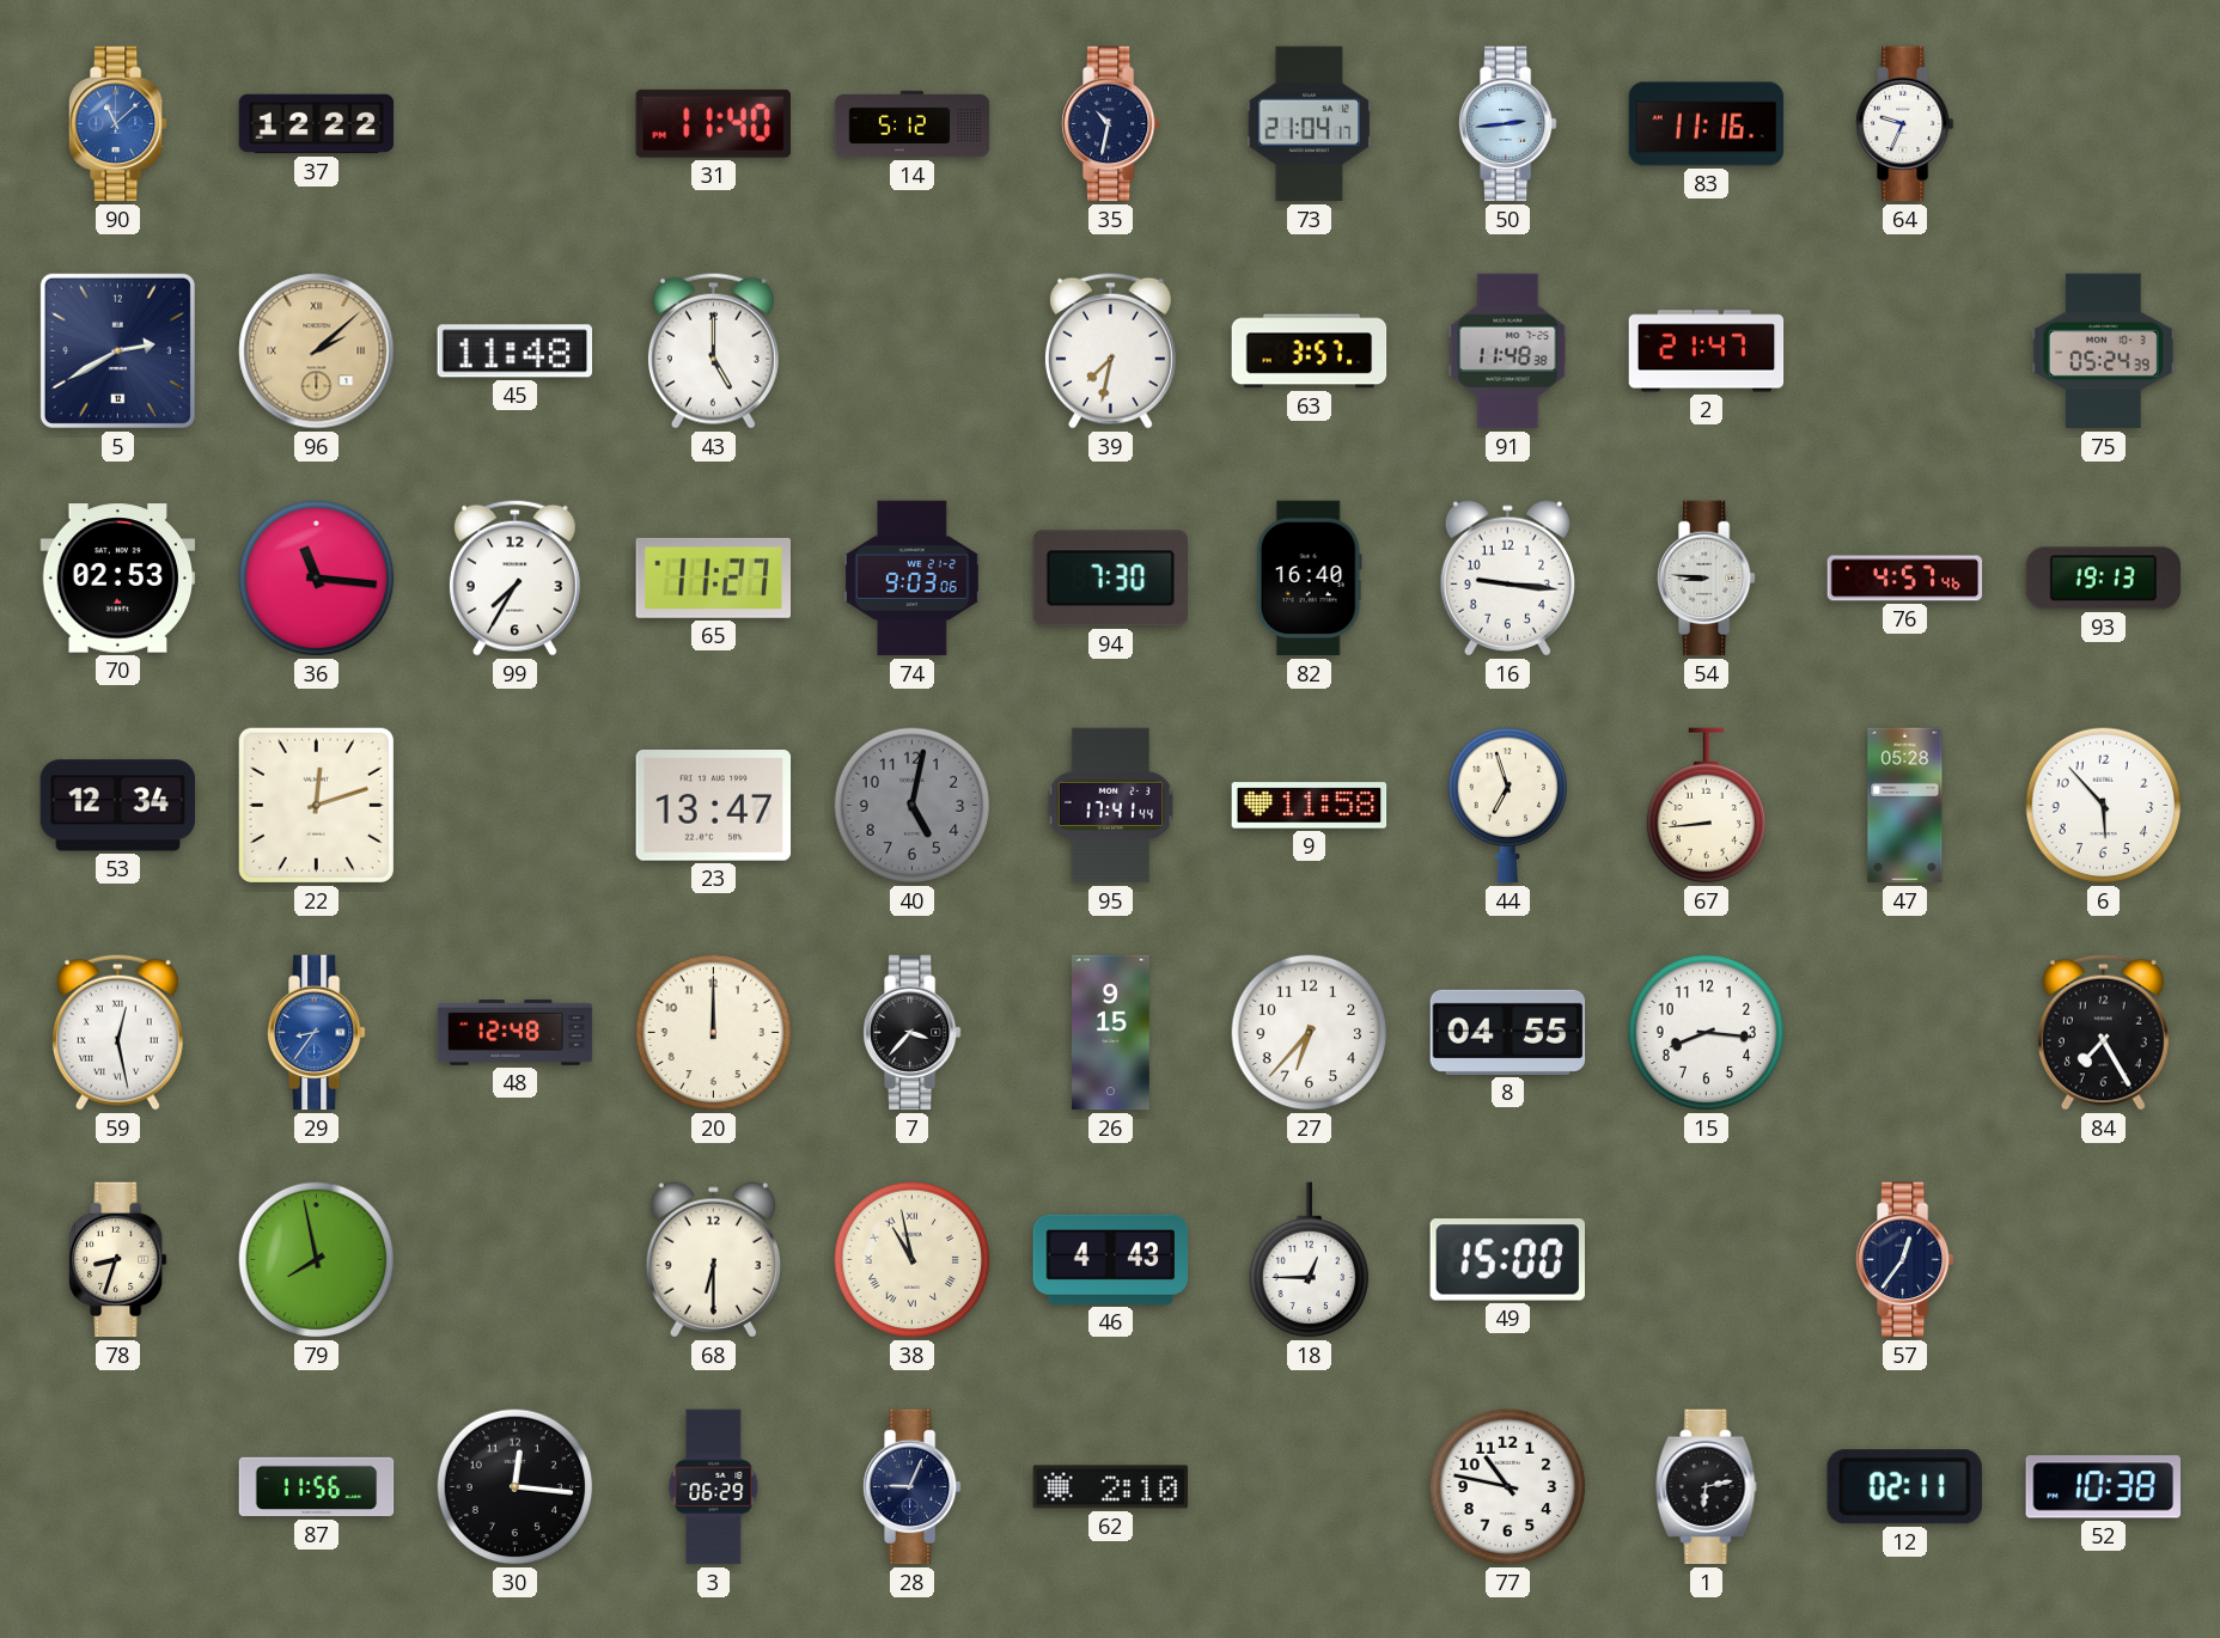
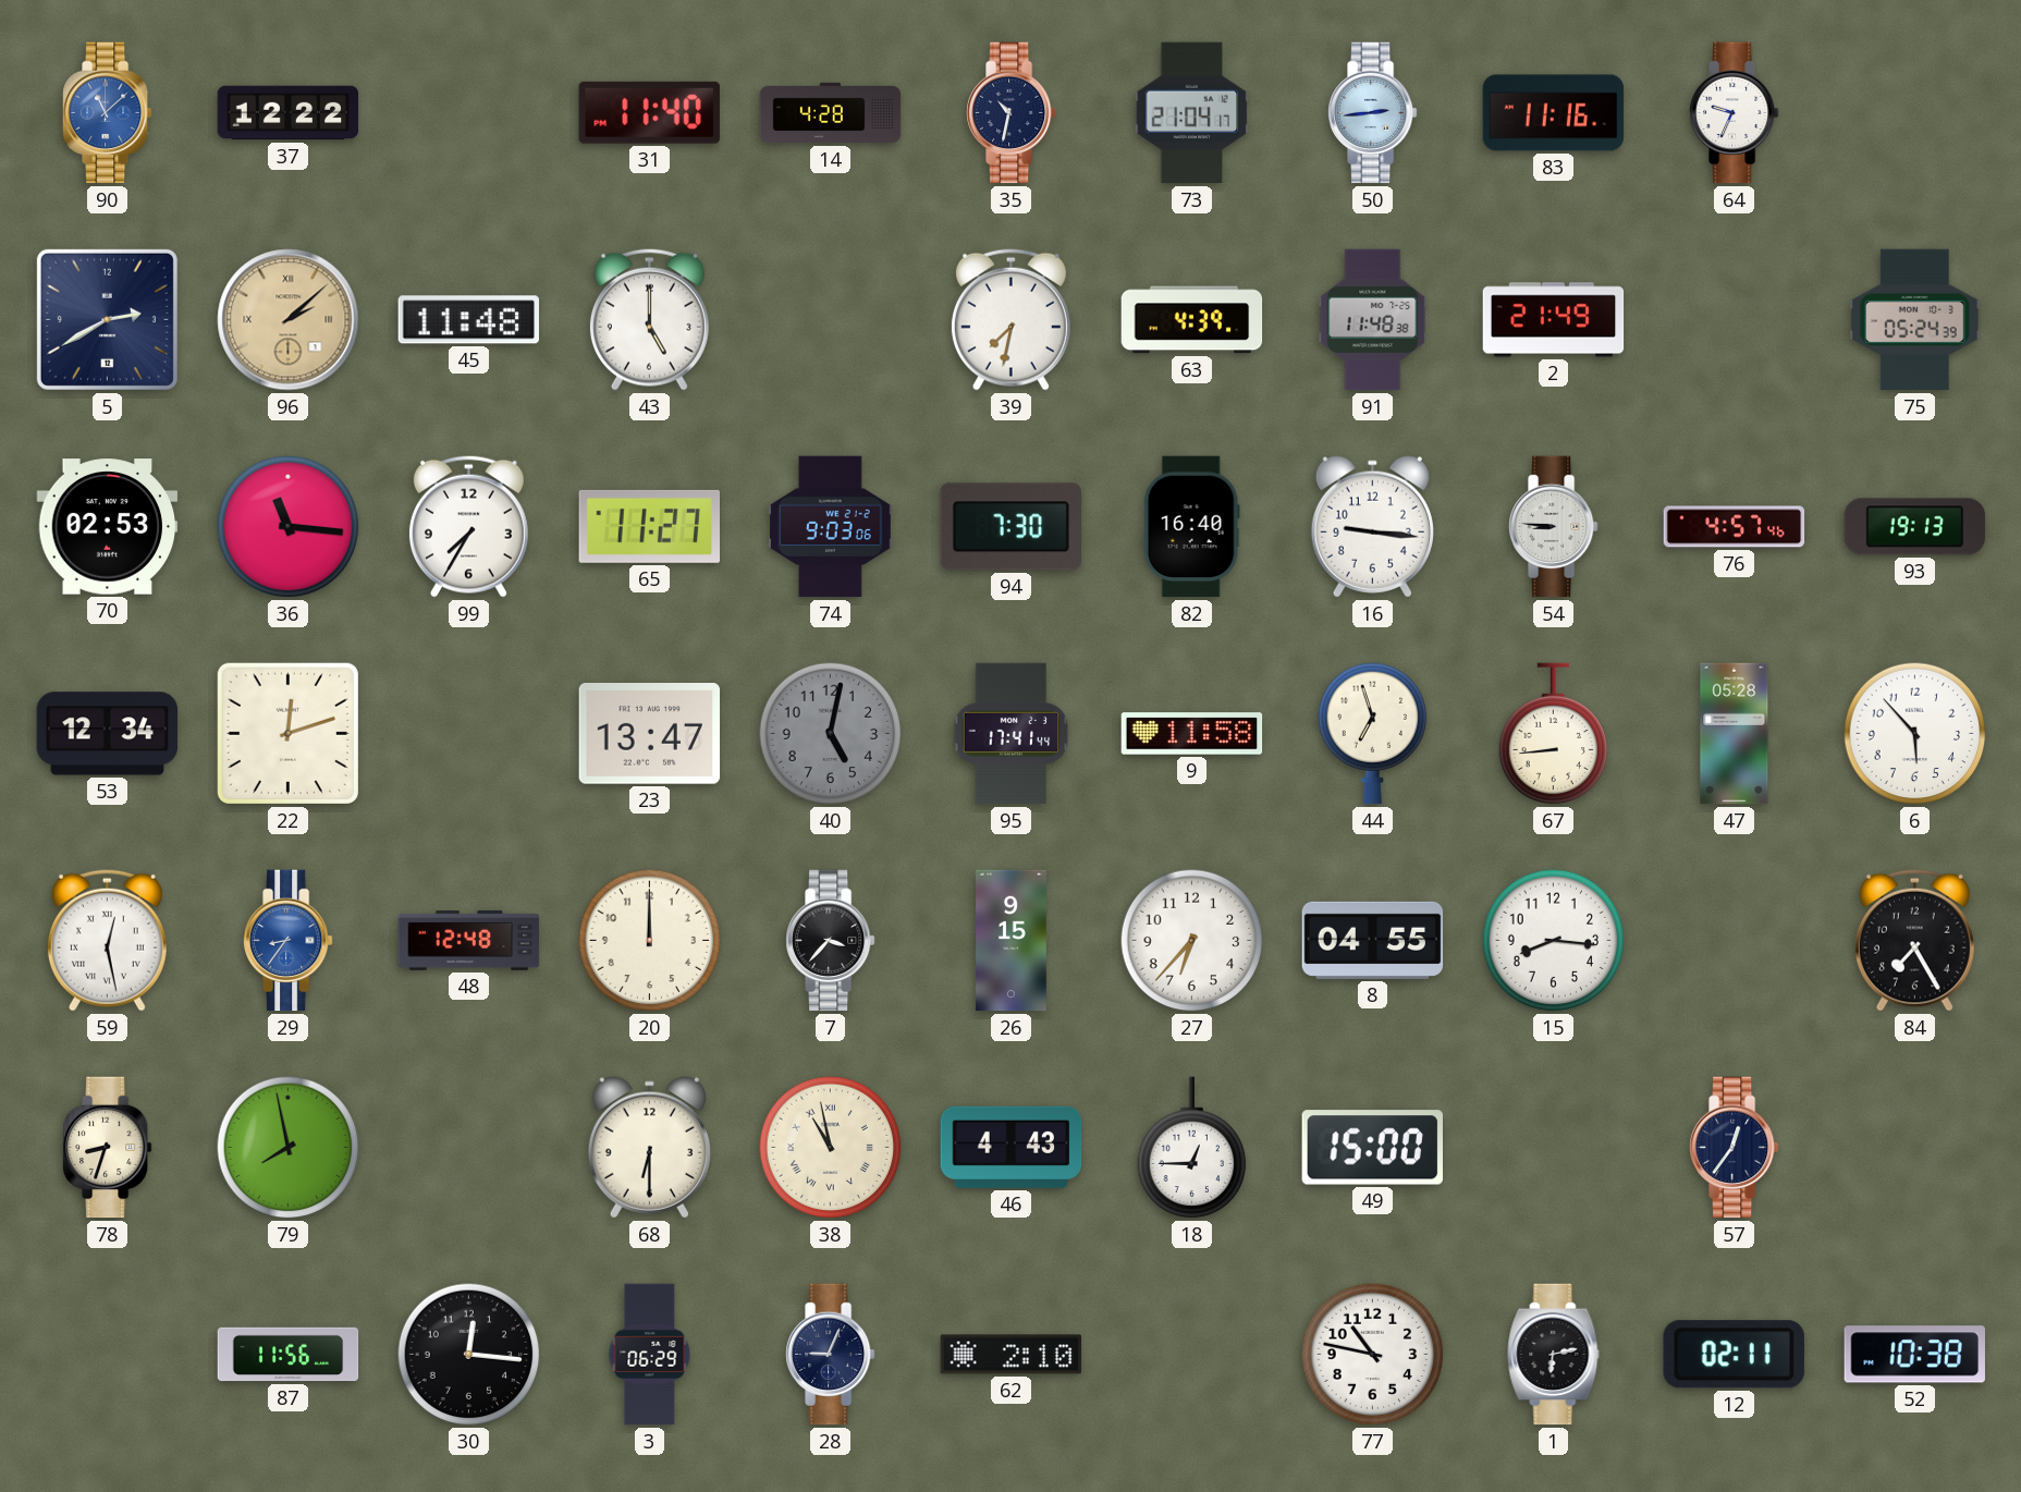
14: 5:12 -> 4:28 (831, 113)
63: 3:57 -> 4:39 (1192, 320)
2: 21:47 -> 21:49 (1554, 320)
